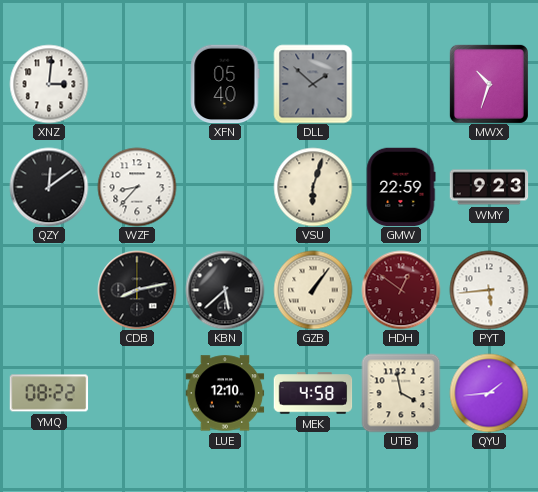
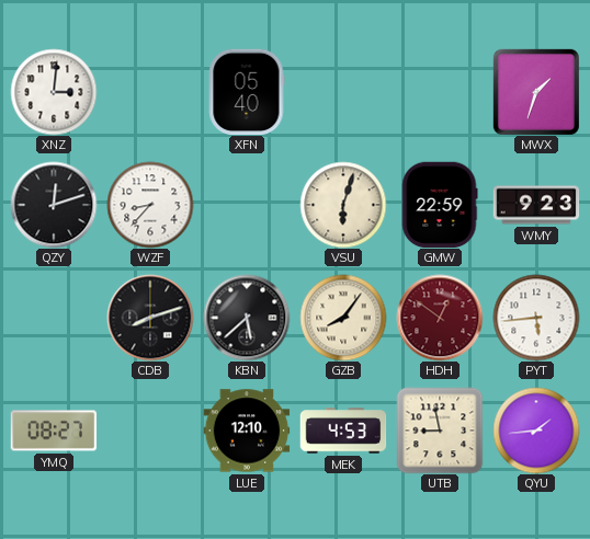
DLL: 1:52 -> none (313, 84)
MWX: 10:33 -> 1:33 (536, 92)
QZY: 12:09 -> 12:12 (54, 205)
CDB: 8:13 -> 8:12 (150, 318)
GZB: 1:06 -> 8:06 (343, 318)
YMQ: 08:22 -> 08:27 (54, 431)
MEK: 4:58 -> 4:53 (343, 431)
UTB: 3:58 -> 8:58 (440, 431)
